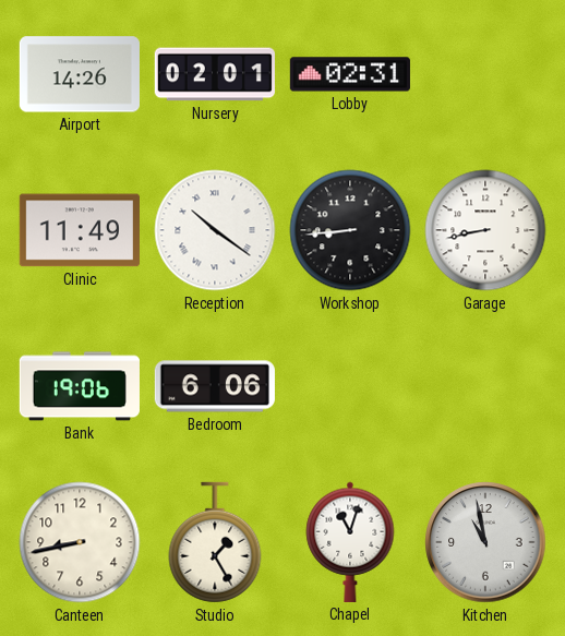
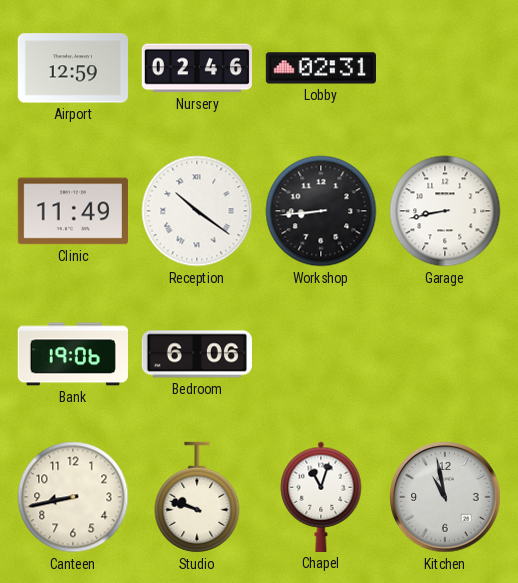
Airport: 14:26 -> 12:59 (73, 68)
Nursery: 02:01 -> 02:46 (197, 68)
Studio: 1:25 -> 9:48 (197, 497)
